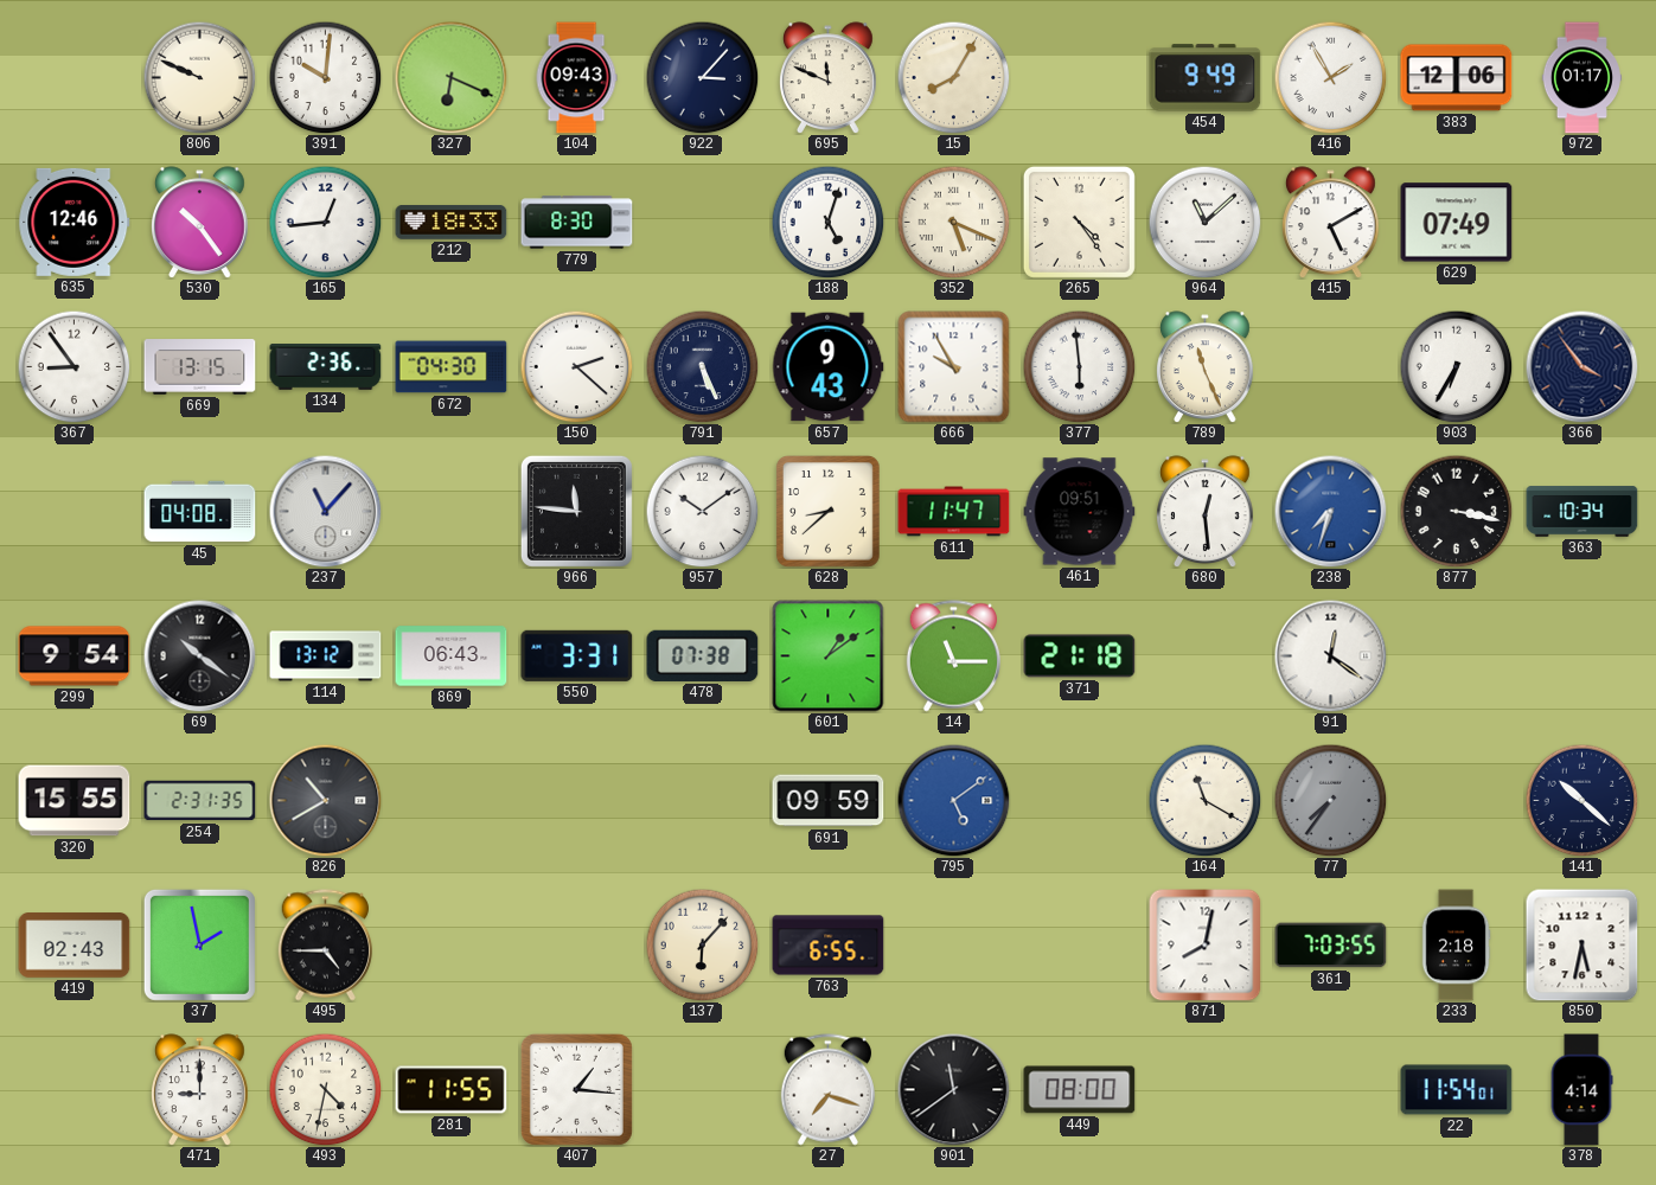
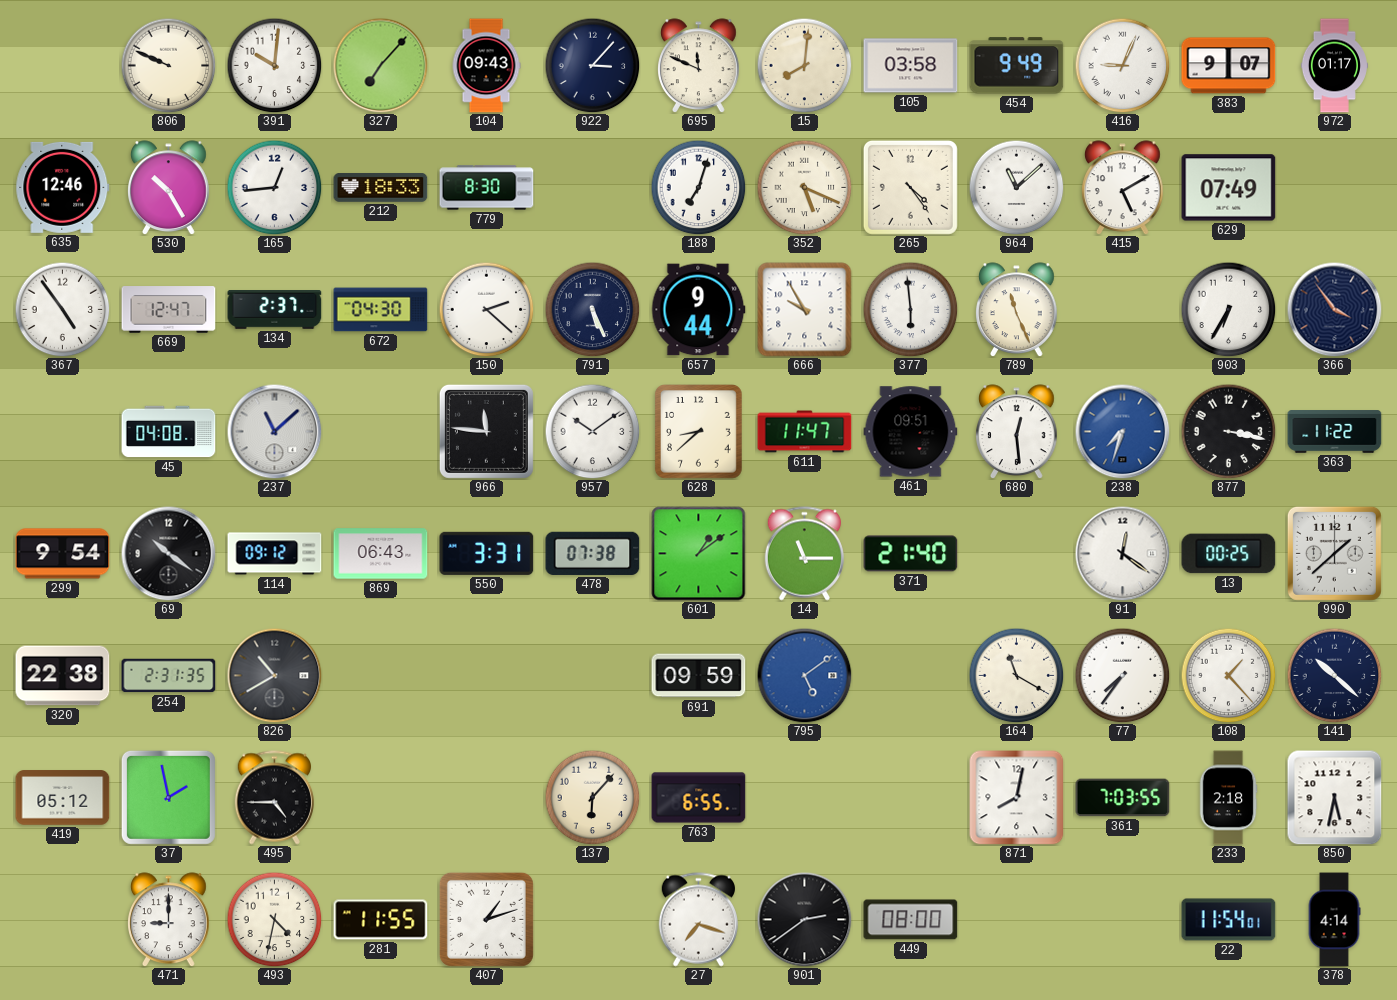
327: 6:19 -> 7:07 (380, 65)
15: 8:05 -> 8:01 (804, 65)
105: none -> 03:58 (911, 66)
416: 1:55 -> 9:04 (1122, 65)
383: 12:06 -> 9:07 (1229, 66)
530: 10:24 -> 10:25 (169, 188)
188: 5:03 -> 7:03 (698, 187)
367: 8:54 -> 4:54 (62, 309)
669: 13:15 -> 12:47 (169, 310)
134: 2:36 -> 2:37 (275, 310)
657: 9:43 -> 9:44 (698, 310)
237: 11:07 -> 11:08 (274, 431)
363: 10:34 -> 11:22 (1335, 432)
114: 13:12 -> 09:12 (275, 554)
371: 21:18 -> 21:40 (911, 554)
13: none -> 00:25 (1229, 554)
990: none -> 1:38 (1334, 553)
320: 15:55 -> 22:38 (63, 676)
77 dial: grey -> white (1122, 675)
108: none -> 1:23 (1228, 675)
419: 02:43 -> 05:12 (63, 798)
407: 1:16 -> 1:12 (486, 919)
901: 11:39 -> 2:39 (804, 919)
